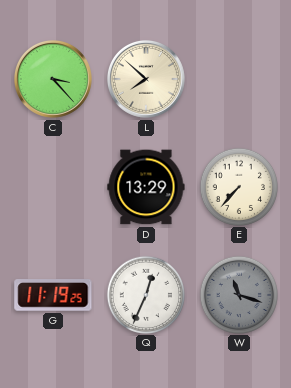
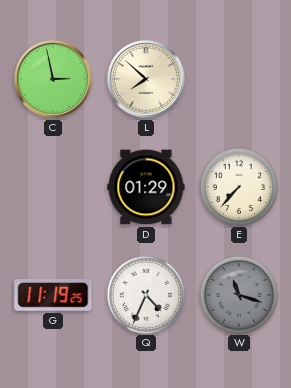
C: 3:23 -> 2:58 (53, 79)
D: 13:29 -> 01:29 (146, 187)
Q: 12:34 -> 4:34 (145, 294)
